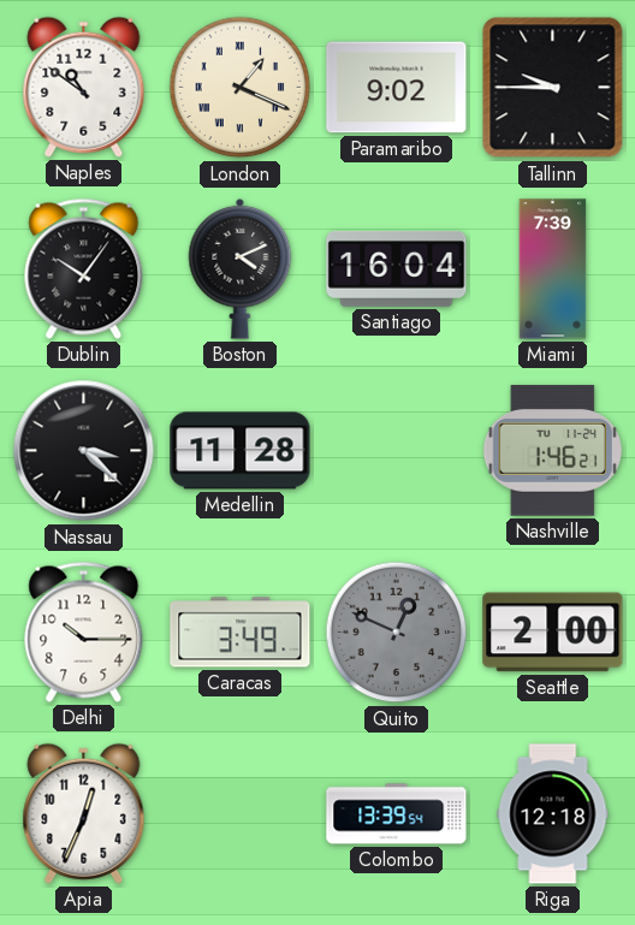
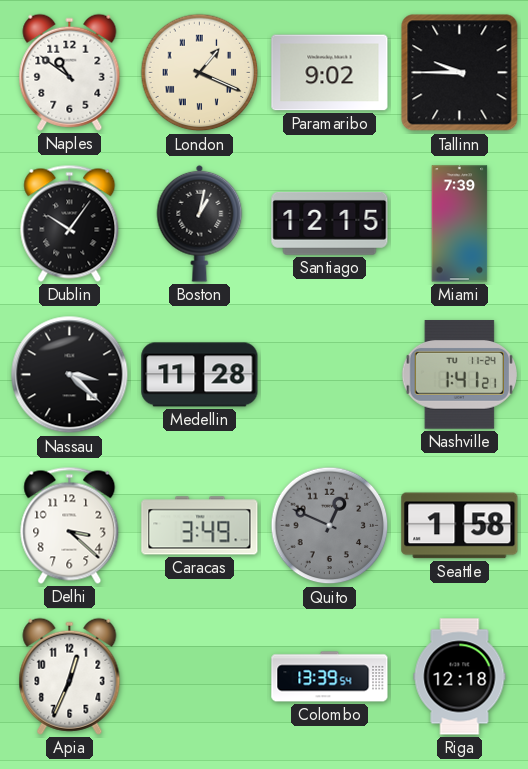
Boston: 4:11 -> 1:02 (200, 223)
Santiago: 16:04 -> 12:15 (330, 223)
Nashville: 1:46 -> 1:41 (459, 375)
Delhi: 10:15 -> 3:22 (70, 525)
Seattle: 2:00 -> 1:58 (460, 526)
